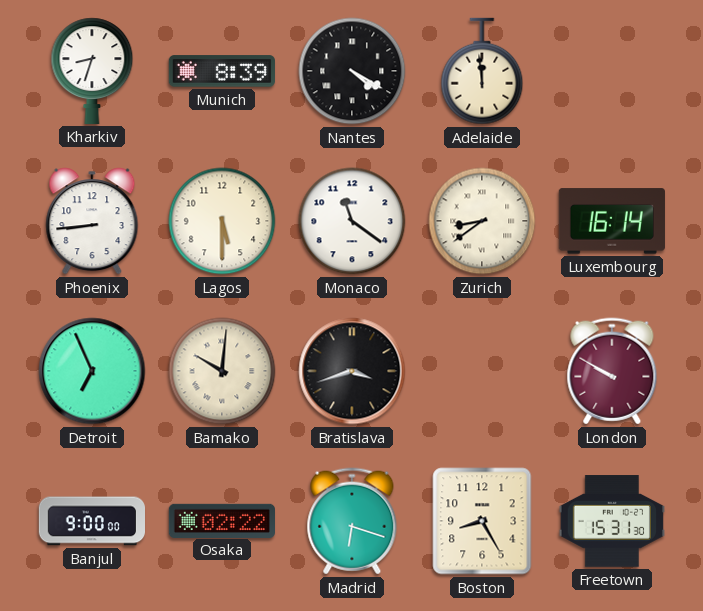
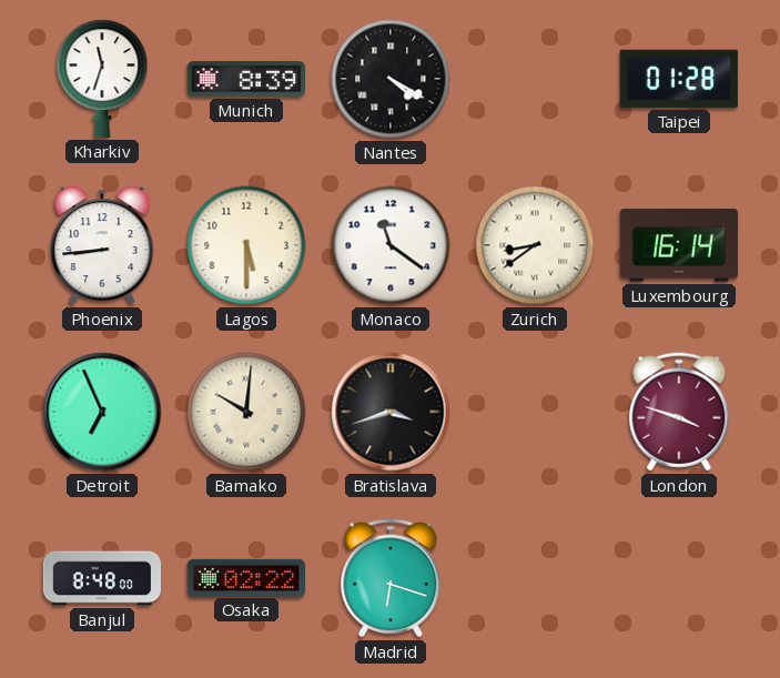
Kharkiv: 8:33 -> 11:33 (102, 79)
Adelaide: 11:59 -> none (482, 71)
Taipei: none -> 01:28 (679, 79)
London: 9:50 -> 3:48 (679, 412)
Banjul: 9:00 -> 8:48 (101, 578)
Boston: 8:25 -> none (482, 521)
Freetown: 15:31 -> none (612, 521)
